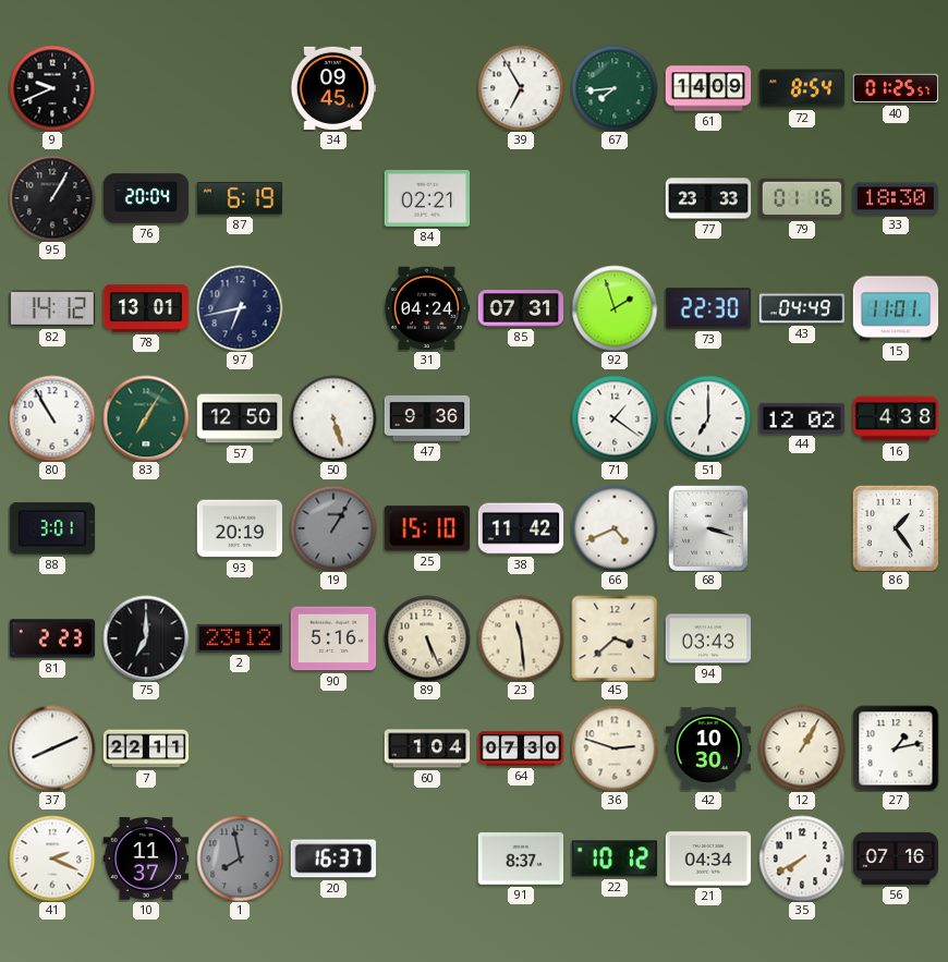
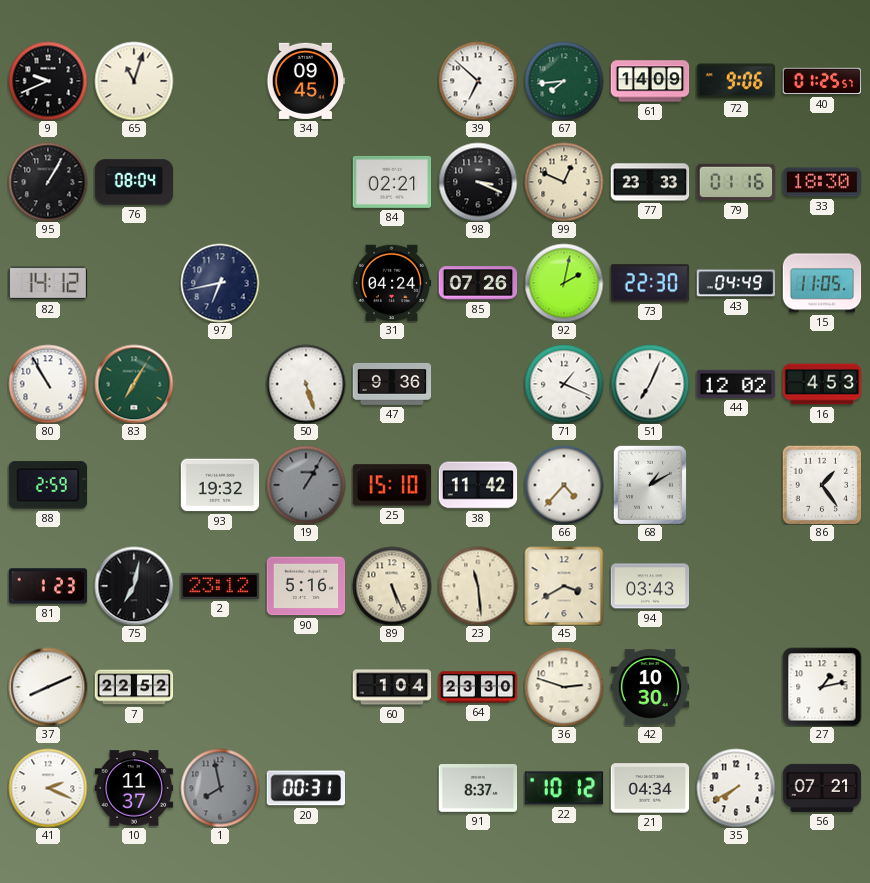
65: none -> 11:03 (134, 81)
39: 6:55 -> 6:52 (478, 81)
72: 8:54 -> 9:06 (735, 81)
76: 20:04 -> 08:04 (134, 182)
87: 6:19 -> none (240, 198)
98: none -> 3:19 (478, 182)
99: none -> 12:49 (564, 182)
78: 13:01 -> none (146, 308)
85: 07:31 -> 07:26 (478, 283)
92: 1:57 -> 2:02 (564, 283)
15: 11:01 -> 11:05 (822, 283)
57: 12:50 -> none (240, 418)
71: 1:21 -> 1:19 (564, 384)
51: 7:00 -> 7:04 (650, 384)
16: 4:38 -> 4:53 (822, 384)
88: 3:01 -> 2:59 (47, 485)
93: 20:19 -> 19:32 (220, 485)
66: 4:41 -> 4:37 (564, 485)
68: 3:18 -> 1:10 (649, 485)
81: 2:23 -> 1:23 (48, 586)
75: 7:00 -> 7:02 (134, 586)
45: 3:38 -> 3:40 (564, 586)
7: 22:11 -> 22:52 (134, 687)
64: 07:30 -> 23:30 (478, 687)
12: 1:05 -> none (802, 748)
20: 16:37 -> 00:31 (305, 788)
56: 07:16 -> 07:21 (822, 788)
